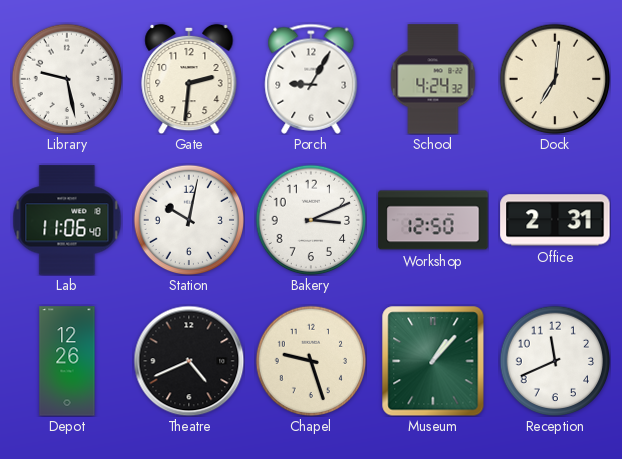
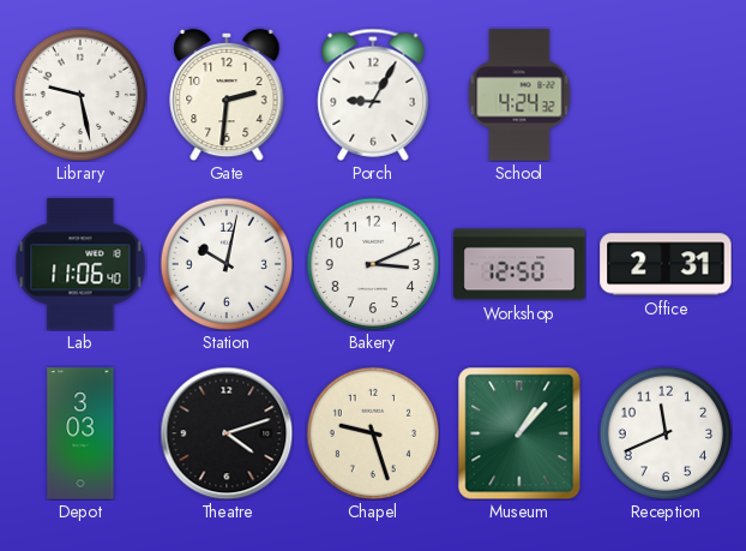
Dock: 7:01 -> none (555, 79)
Depot: 12:26 -> 3:03 (80, 433)
Theatre: 4:41 -> 4:12 (227, 433)
